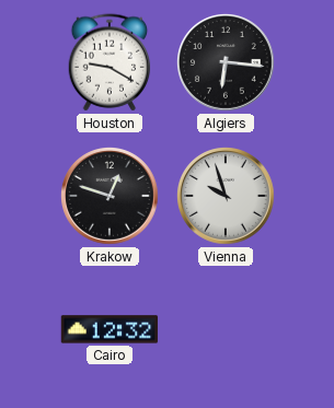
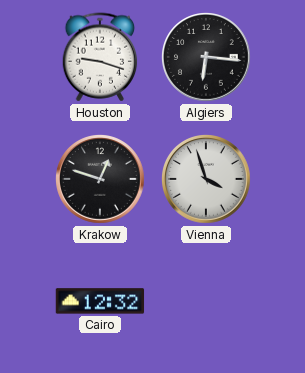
Houston: 9:20 -> 9:18 (100, 57)
Vienna: 9:57 -> 3:57 (207, 180)
